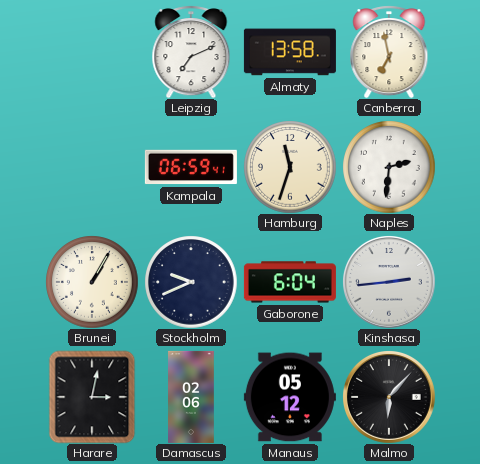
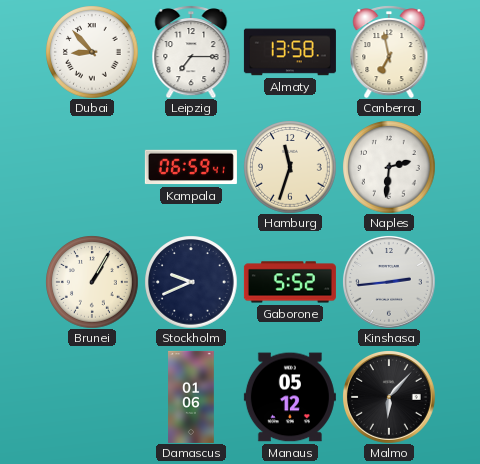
Dubai: none -> 8:53 (92, 52)
Leipzig: 7:11 -> 7:15 (191, 52)
Gaborone: 6:04 -> 5:52 (290, 282)
Harare: 3:02 -> none (92, 397)
Damascus: 02:06 -> 01:06 (191, 397)
